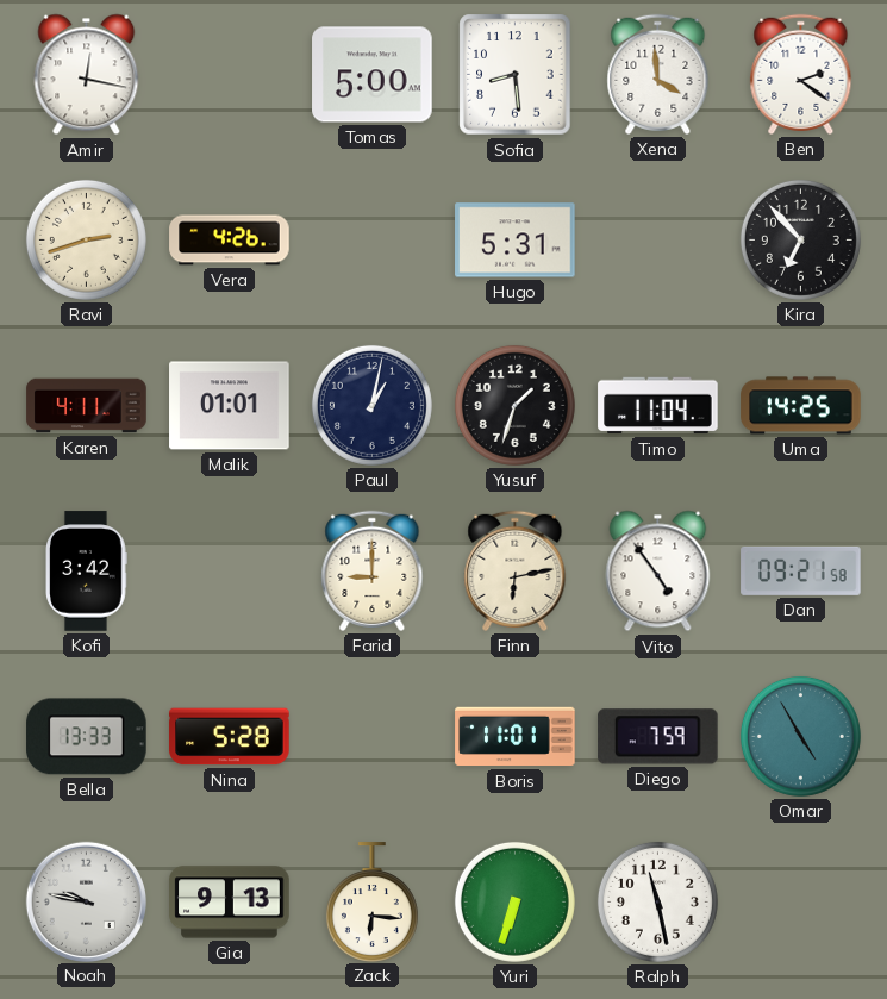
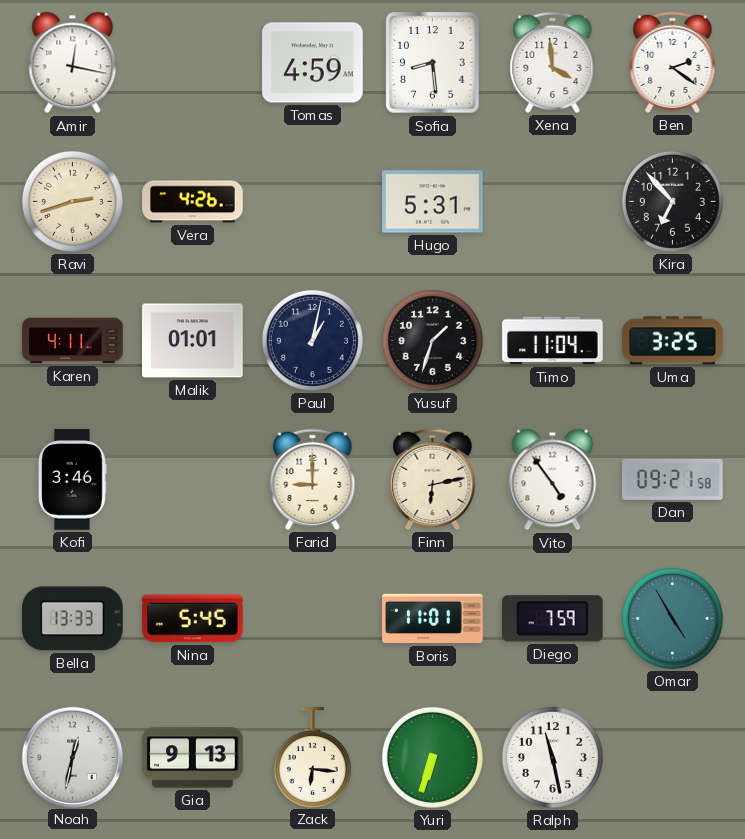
Tomas: 5:00 -> 4:59 (313, 63)
Uma: 14:25 -> 3:25 (673, 341)
Kofi: 3:42 -> 3:46 (73, 480)
Nina: 5:28 -> 5:45 (193, 619)
Noah: 9:47 -> 12:32 (72, 757)
